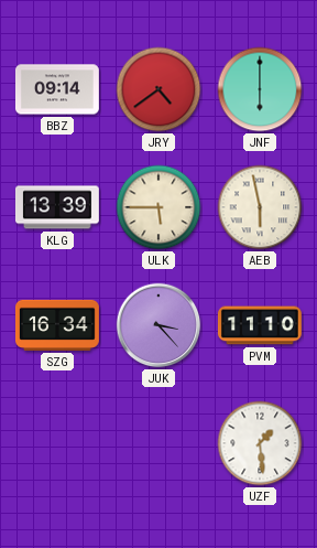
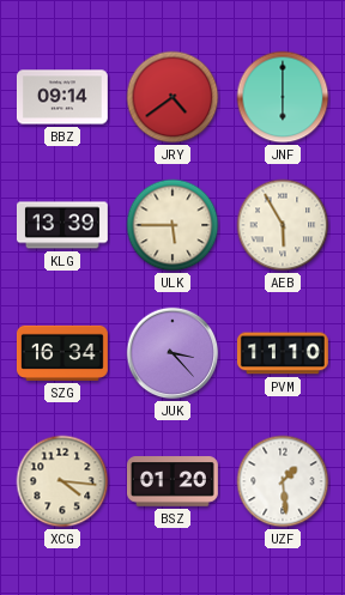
AEB: 5:58 -> 5:55 (283, 225)
XCG: none -> 4:16 (62, 481)
BSZ: none -> 01:20 (172, 481)
